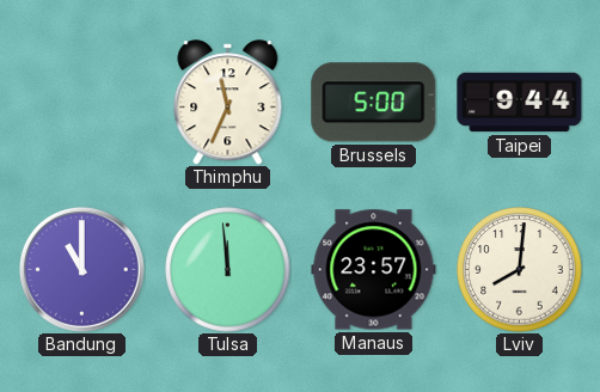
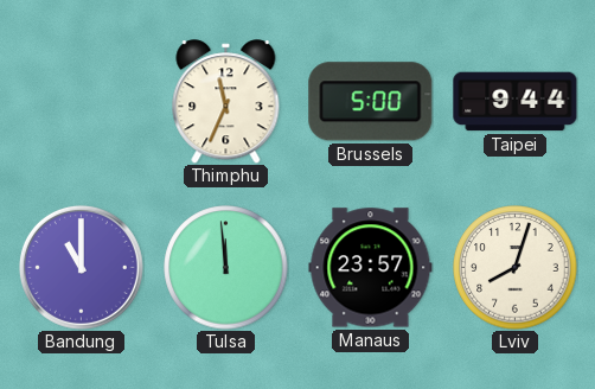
Lviv: 8:01 -> 8:03 (516, 268)
